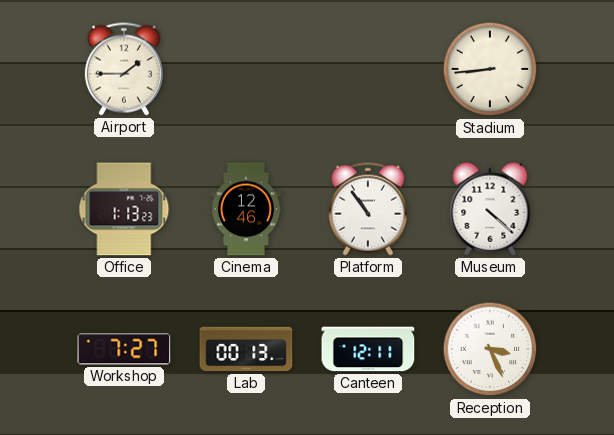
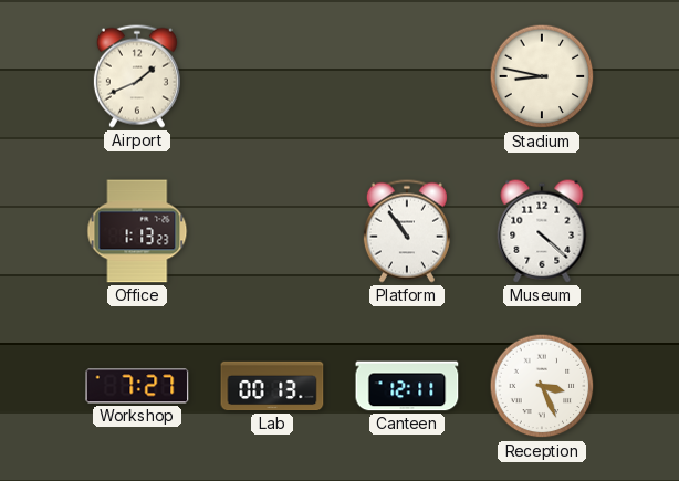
Airport: 1:45 -> 1:41 (137, 76)
Stadium: 8:44 -> 8:47 (542, 76)
Cinema: 12:46 -> none (246, 209)
